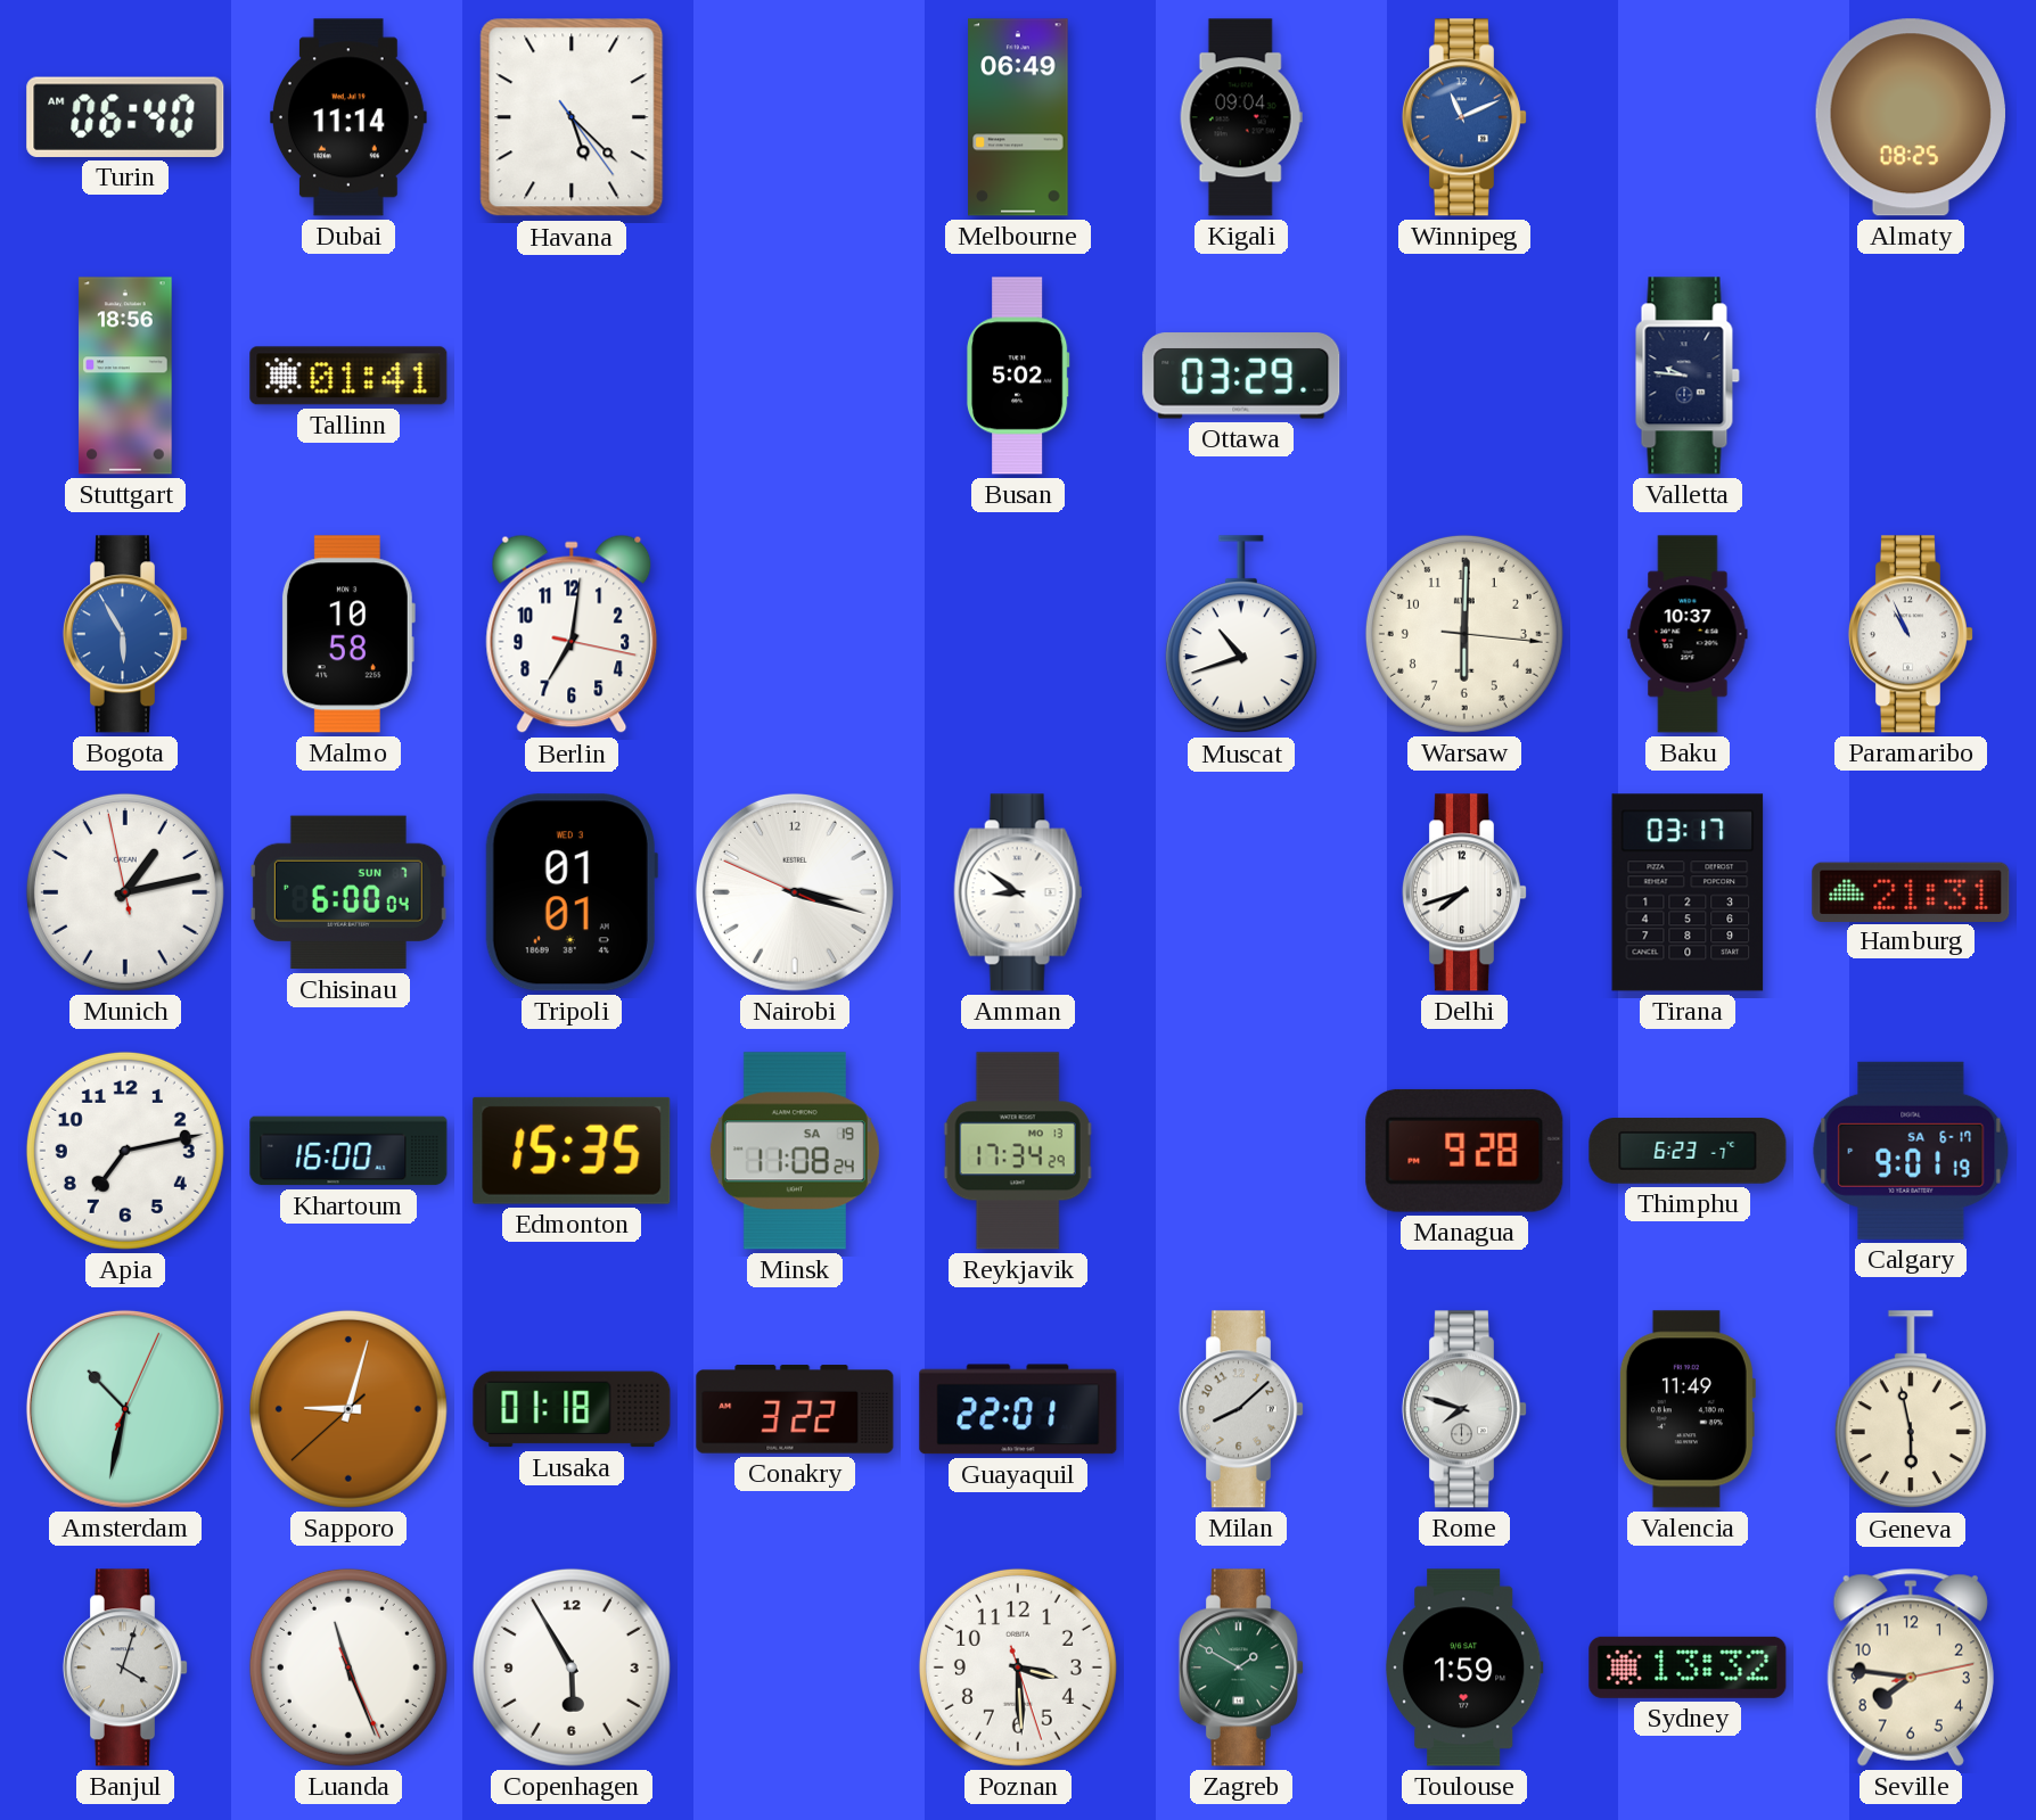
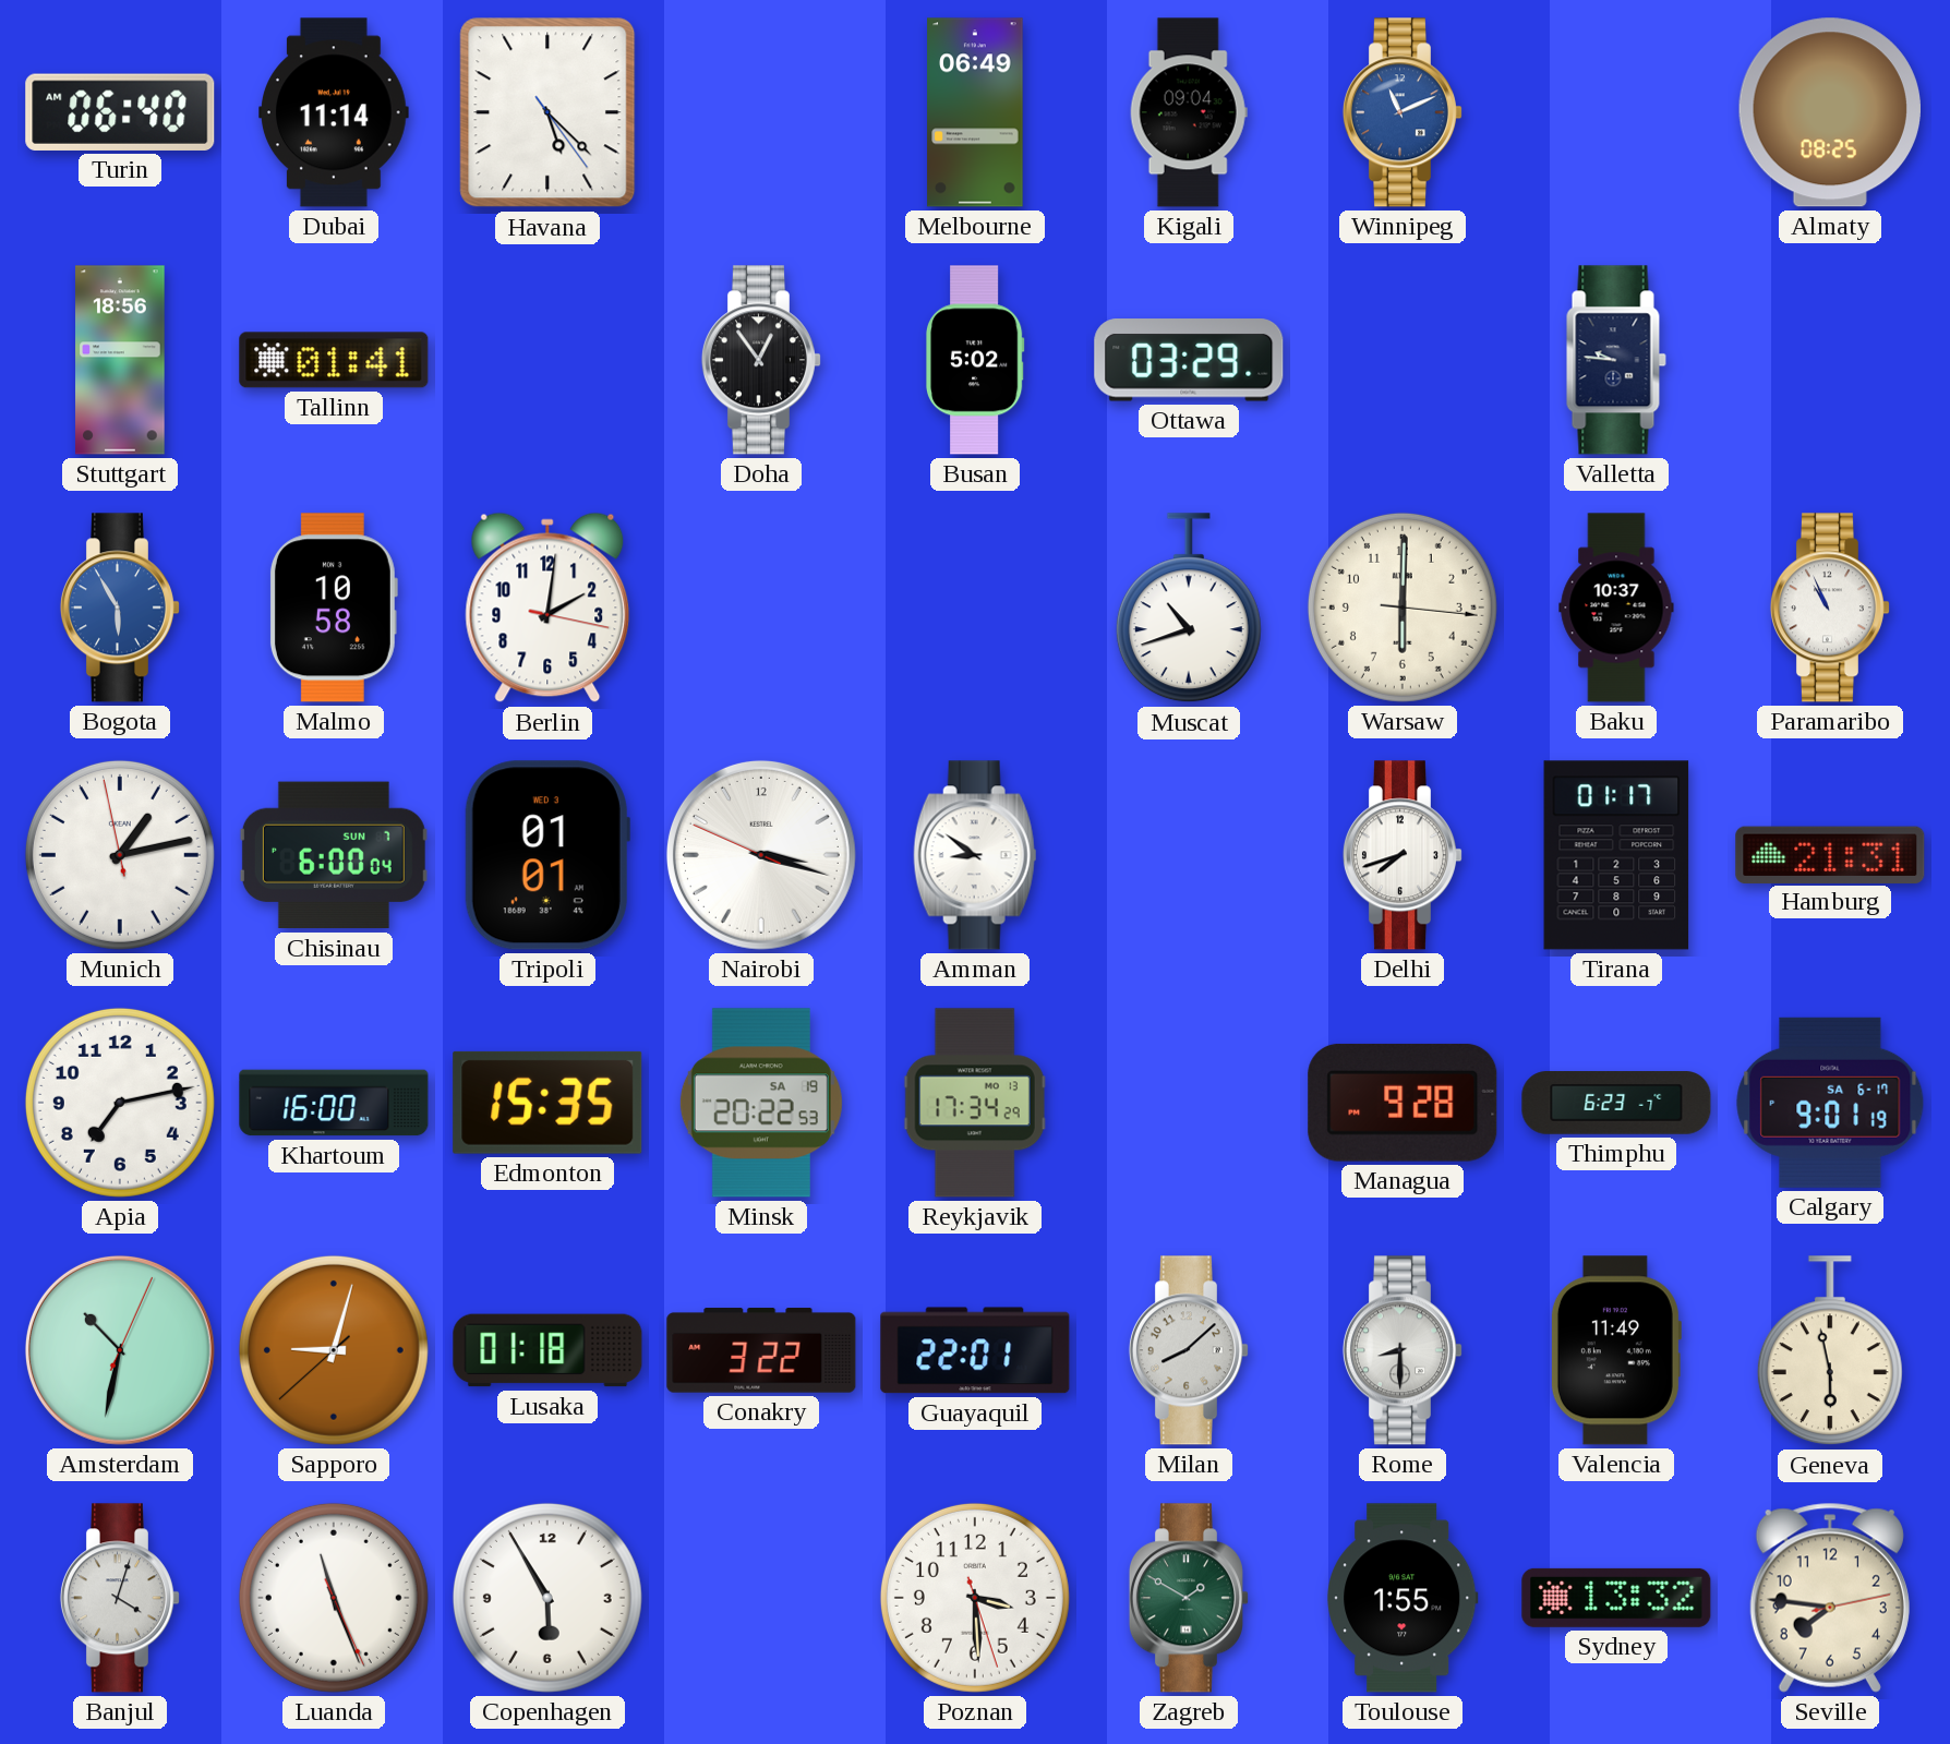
Doha: none -> 12:54 (760, 360)
Berlin: 7:01 -> 2:01 (547, 608)
Tirana: 03:17 -> 01:17 (1616, 855)
Minsk: 11:08 -> 20:22 (761, 1103)
Rome: 7:48 -> 8:30 (1401, 1350)
Toulouse: 1:59 -> 1:55 (1404, 1598)
